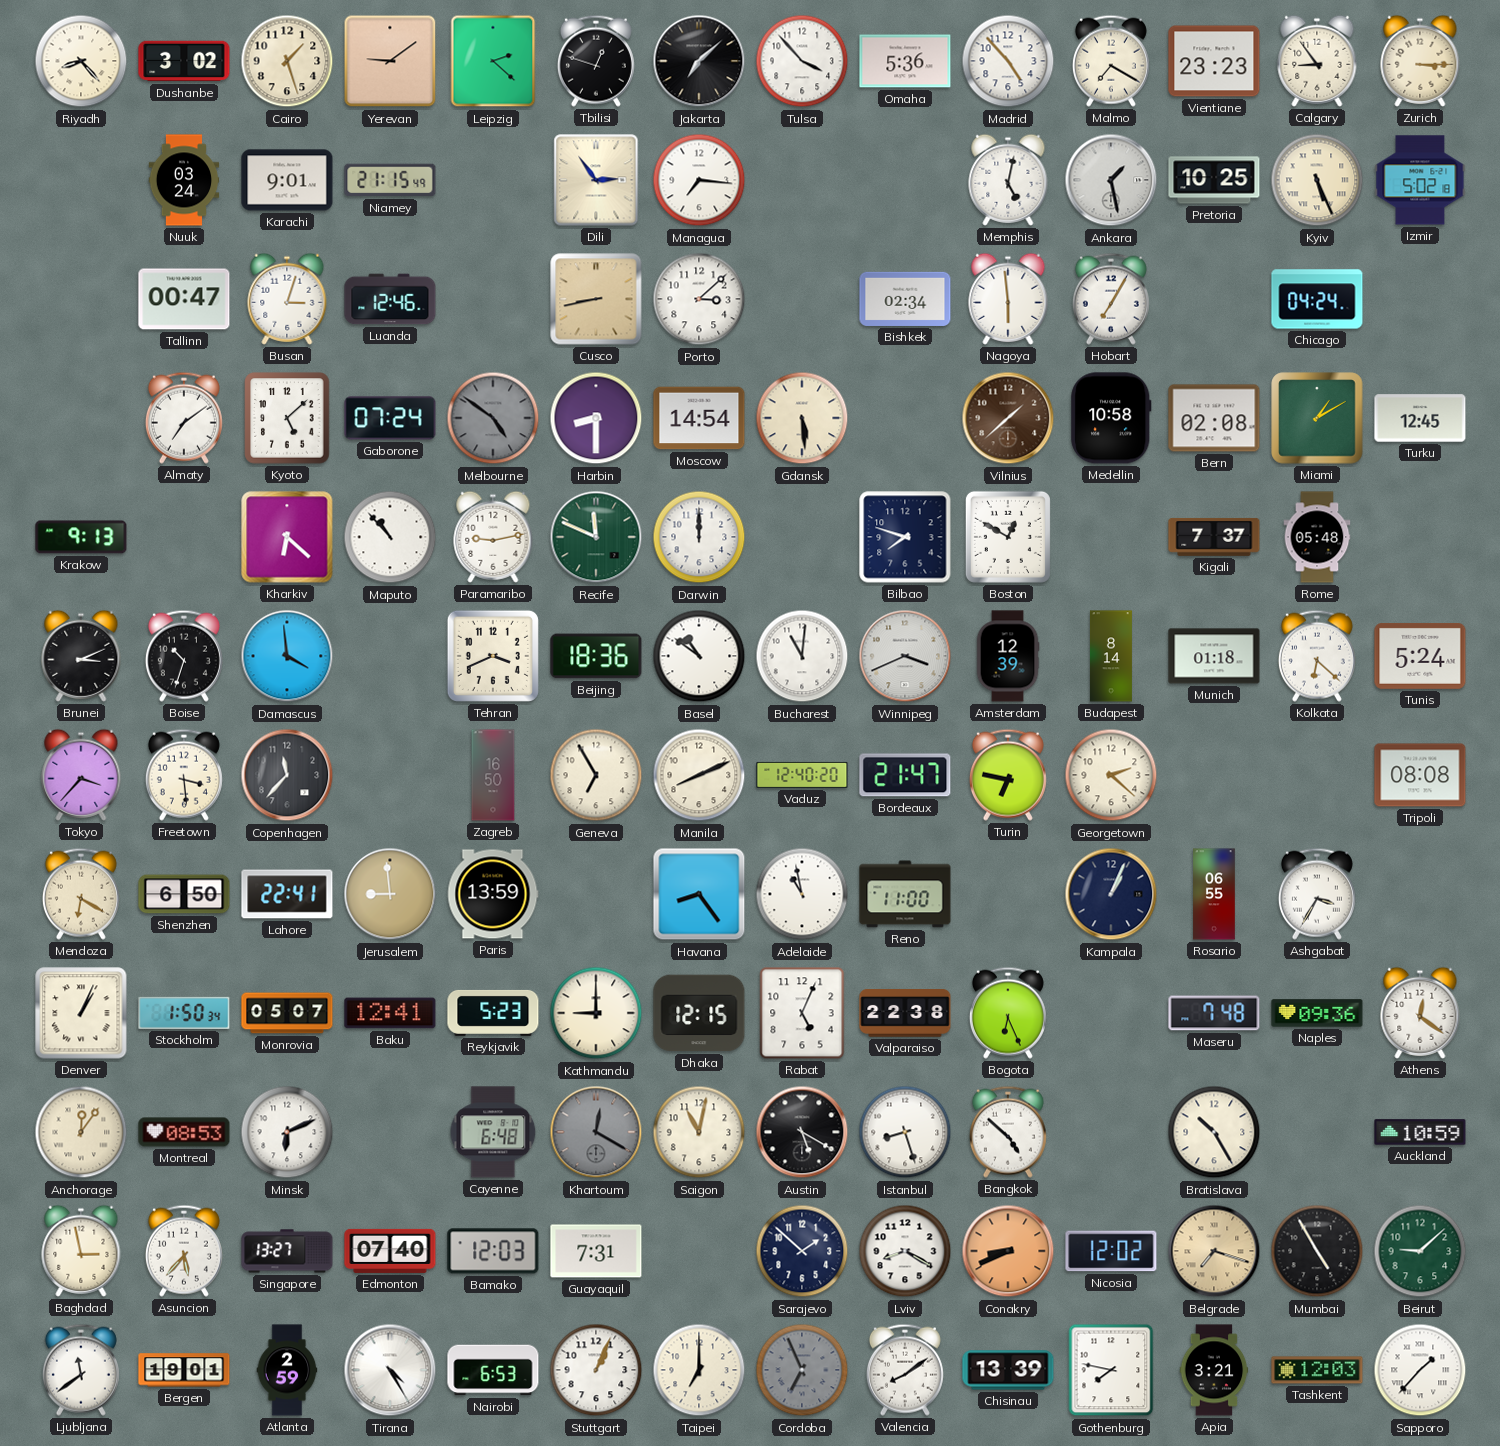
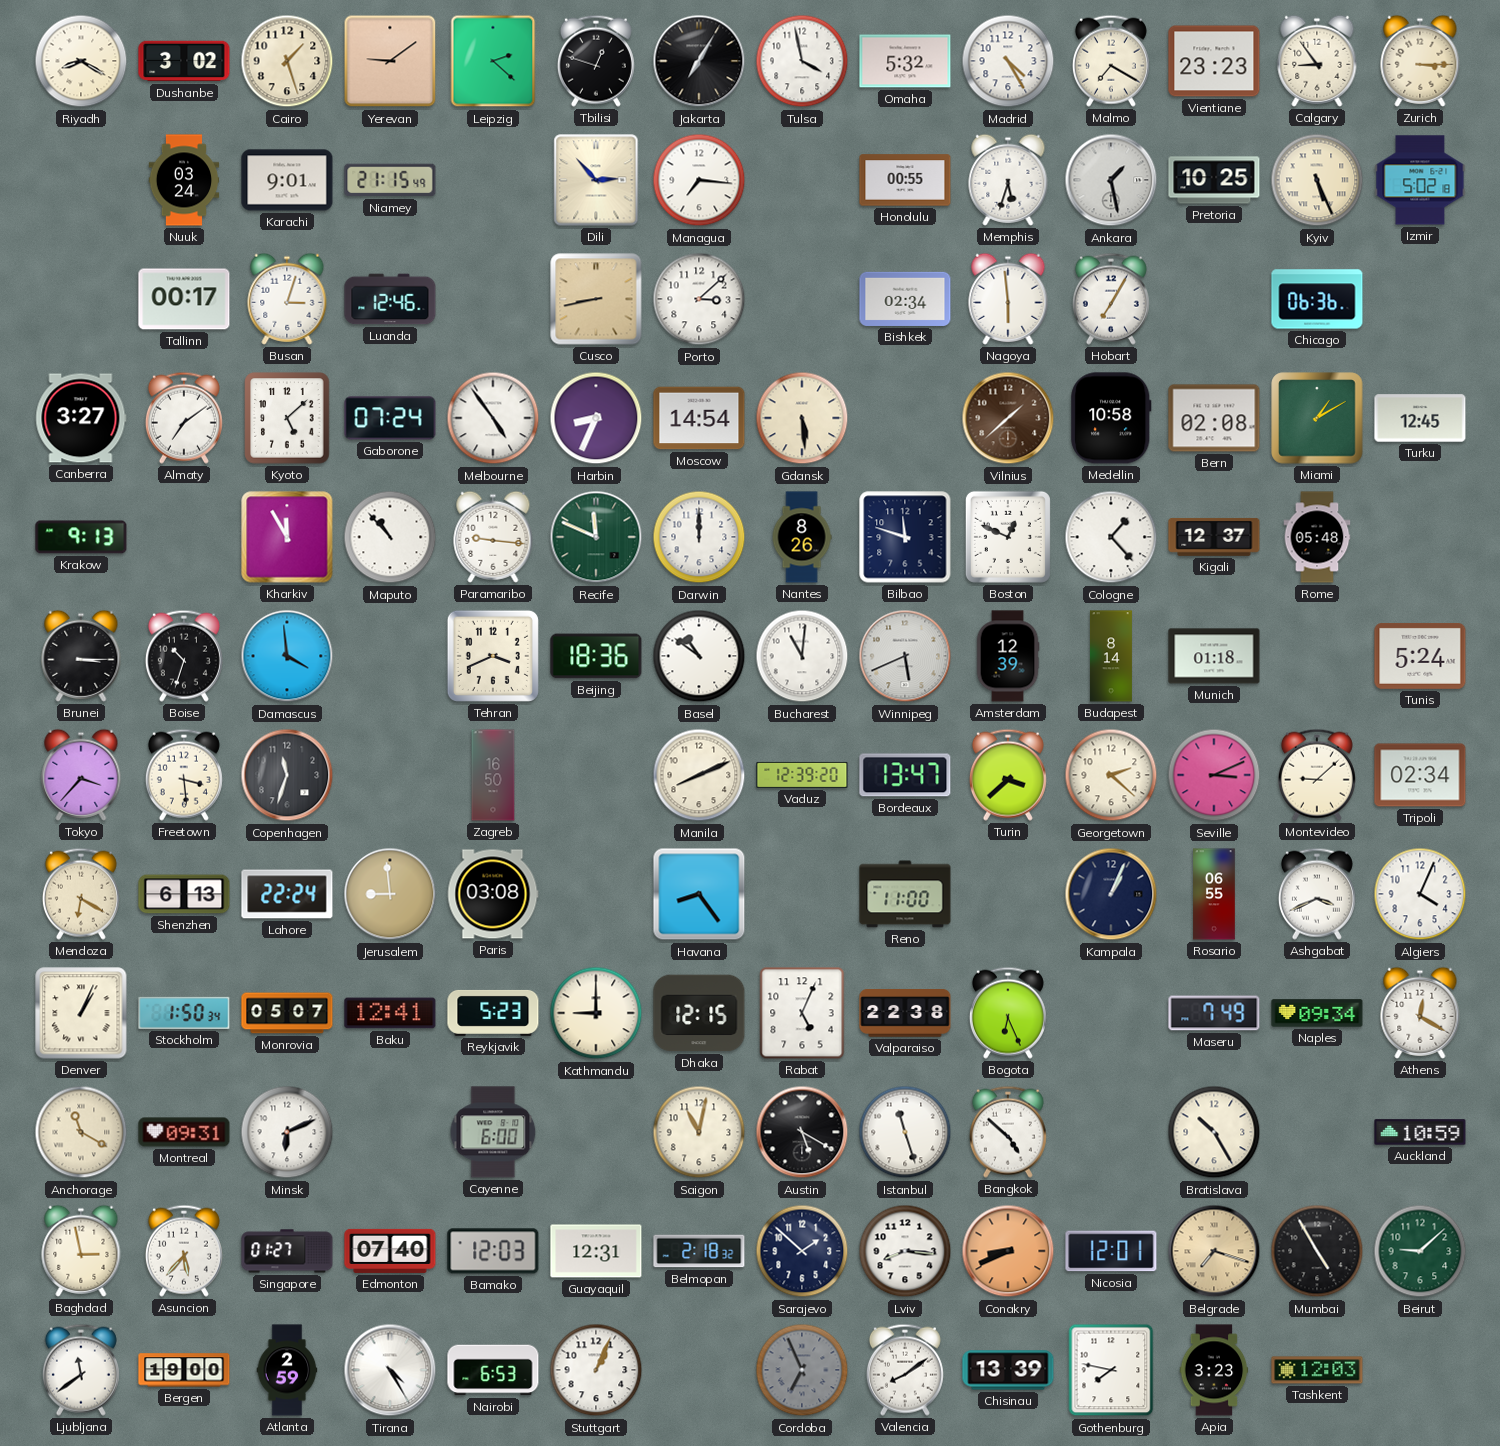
Riyadh: 8:23 -> 8:20 (81, 61)
Jakarta: 7:08 -> 7:05 (699, 61)
Tulsa: 3:53 -> 3:58 (802, 61)
Omaha: 5:36 -> 5:32 (905, 61)
Madrid: 4:53 -> 4:25 (1008, 61)
Dili: 2:54 -> 2:53 (596, 180)
Honolulu: none -> 00:55 (905, 180)
Memphis: 5:02 -> 5:33 (1008, 180)
Tallinn: 00:47 -> 00:17 (184, 299)
Chicago: 04:24 -> 06:36 (1317, 299)
Canberra: none -> 3:27 (81, 418)
Melbourne: 4:51 -> 4:54 (493, 418)
Melbourne dial: grey -> white (493, 418)
Harbin: 8:30 -> 8:34 (596, 418)
Kharkiv: 6:22 -> 11:55 (287, 537)
Paramaribo: 9:13 -> 9:16 (493, 537)
Nantes: none -> 8:26 (802, 537)
Bilbao: 7:48 -> 11:48 (905, 537)
Boston: 12:50 -> 12:49 (1008, 537)
Cologne: none -> 1:23 (1111, 537)
Kigali: 7:37 -> 12:37 (1214, 537)
Brunei: 3:11 -> 3:15 (81, 656)
Winnipeg: 3:41 -> 5:41 (905, 656)
Kolkata: 6:22 -> none (1317, 656)
Copenhagen: 11:37 -> 11:33 (287, 775)
Geneva: 6:55 -> none (596, 775)
Vaduz: 12:40 -> 12:39 (802, 775)
Bordeaux: 21:47 -> 13:47 (905, 775)
Turin: 6:47 -> 3:38 (1008, 775)
Seville: none -> 3:11 (1214, 775)
Montevideo: none -> 9:08 (1317, 775)
Tripoli: 08:08 -> 02:34 (1420, 775)
Shenzhen: 6:50 -> 6:13 (184, 894)
Lahore: 22:41 -> 22:24 (287, 894)
Paris: 13:59 -> 03:08 (493, 894)
Adelaide: 10:58 -> none (802, 894)
Ashgabat: 3:35 -> 3:41 (1317, 894)
Algiers: none -> 4:04 (1420, 894)
Maseru: 7:48 -> 7:49 (1214, 1013)
Naples: 09:36 -> 09:34 (1317, 1013)
Athens: 12:21 -> 12:20 (1420, 1013)
Anchorage: 12:06 -> 11:20 (81, 1132)
Montreal: 08:53 -> 09:31 (184, 1132)
Cayenne: 6:48 -> 6:00 (493, 1132)
Khartoum: 12:20 -> none (596, 1132)
Istanbul: 8:27 -> 11:27 (905, 1132)
Singapore: 13:27 -> 01:27 (287, 1251)
Guayaquil: 7:31 -> 12:31 (596, 1251)
Belmopan: none -> 2:18 (699, 1251)
Lviv: 8:20 -> 8:16 (905, 1251)
Nicosia: 12:02 -> 12:01 (1111, 1251)
Bergen: 19:01 -> 19:00 (184, 1370)
Taipei: 7:00 -> none (699, 1370)
Apia: 3:21 -> 3:23 (1214, 1370)
Sapporo: 1:37 -> none (1420, 1370)
